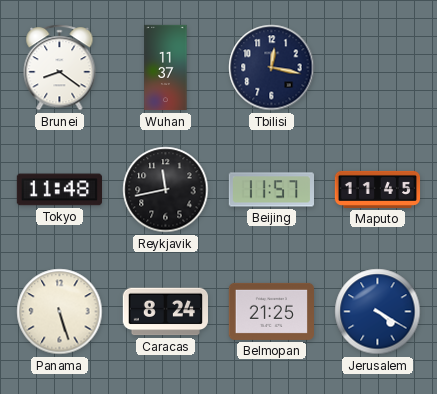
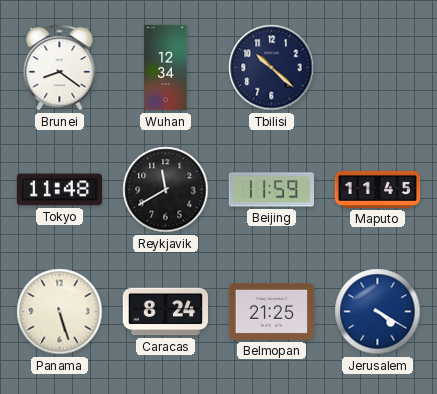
Wuhan: 11:37 -> 12:34 (166, 68)
Tbilisi: 12:17 -> 10:22 (272, 68)
Reykjavik: 11:43 -> 11:40 (166, 190)
Beijing: 11:57 -> 11:59 (271, 190)
